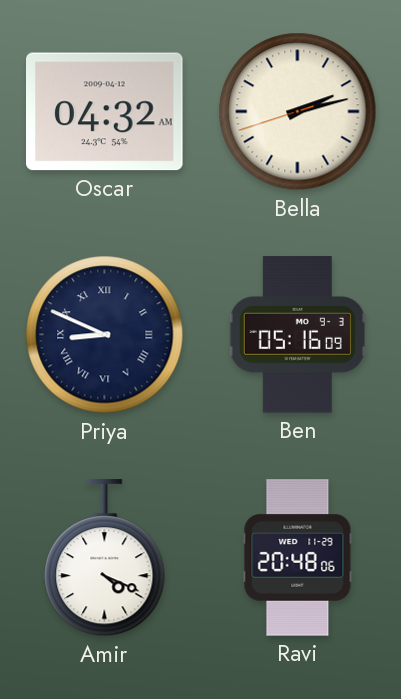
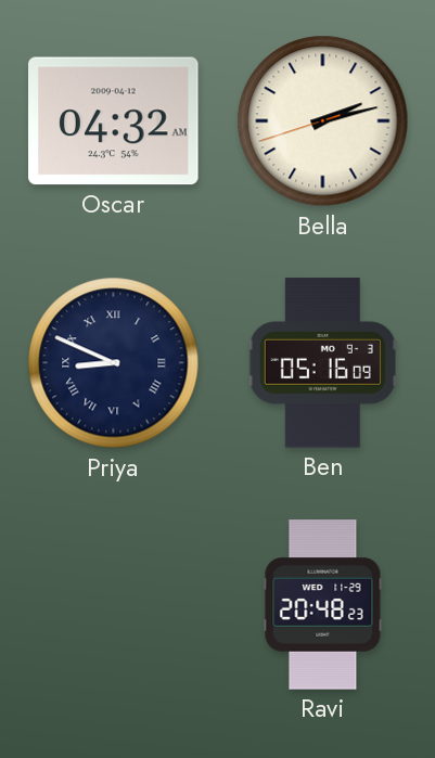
Amir: 4:19 -> none (105, 558)
Ravi: 20:48:06 -> 20:48:23 (323, 605)
